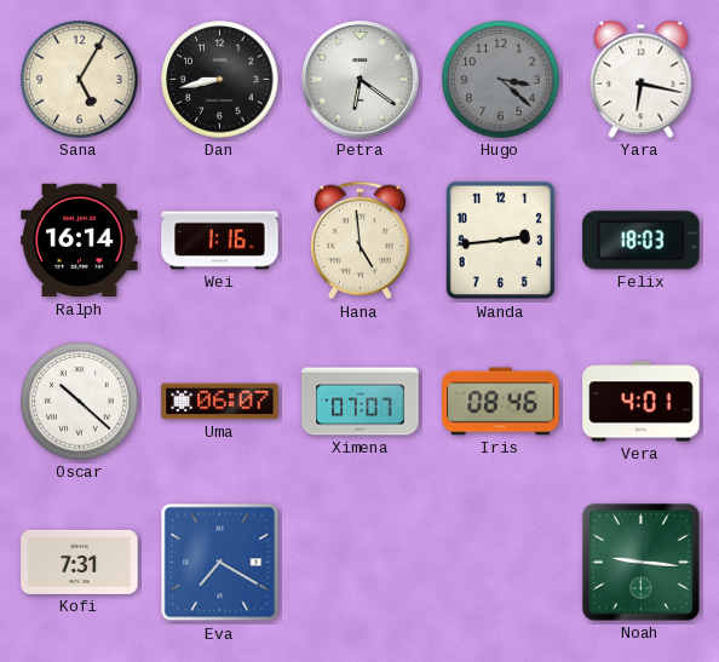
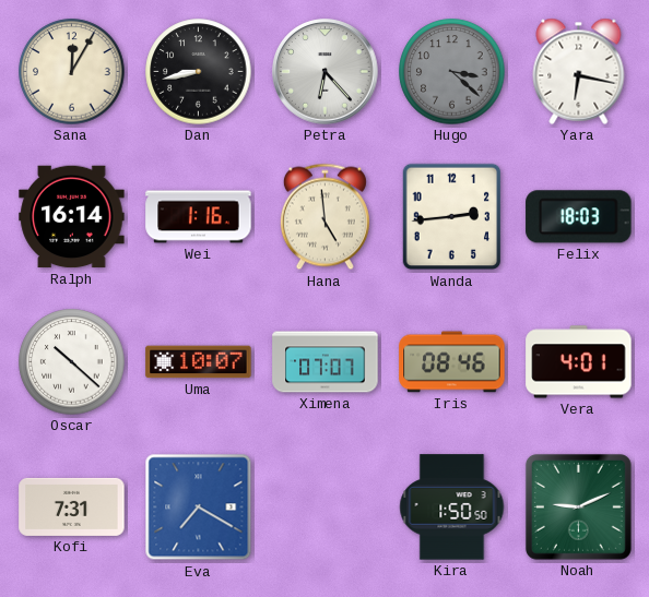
Sana: 5:05 -> 12:05 (72, 72)
Petra: 6:21 -> 6:23 (326, 72)
Uma: 06:07 -> 10:07 (199, 362)
Kira: none -> 1:50 (452, 508)
Noah: 9:16 -> 9:11 (578, 506)
